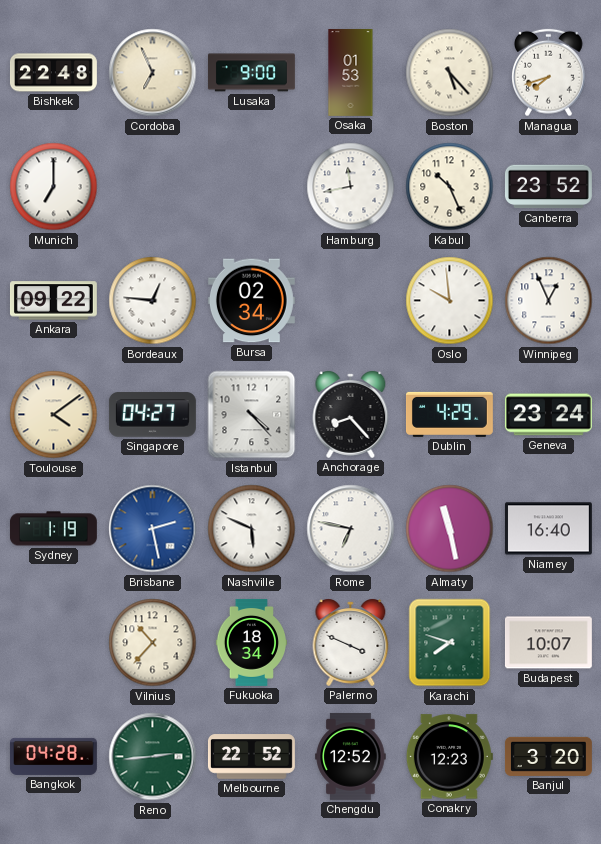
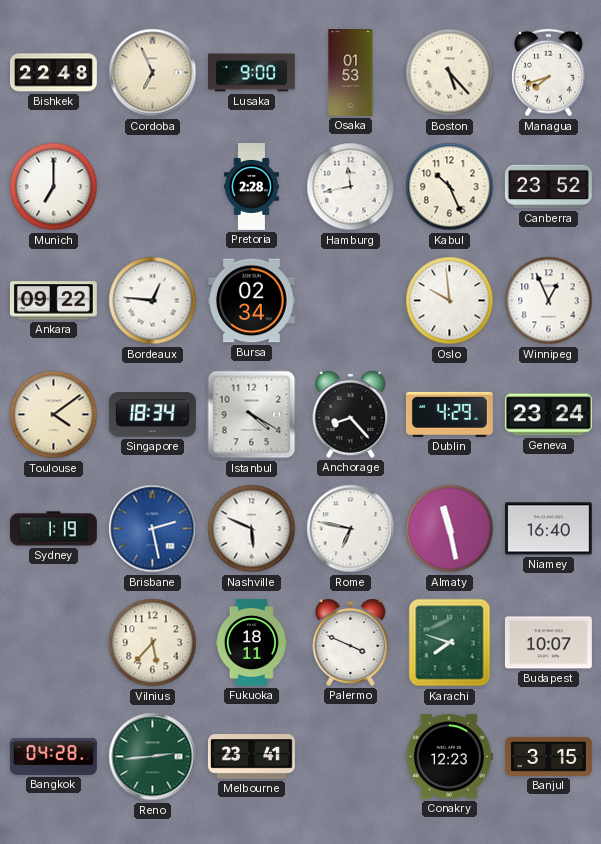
Pretoria: none -> 2:28 (251, 187)
Singapore: 04:27 -> 18:34 (152, 415)
Istanbul: 4:23 -> 4:20 (252, 415)
Vilnius: 10:37 -> 5:37 (153, 643)
Fukuoka: 18:34 -> 18:11 (251, 643)
Melbourne: 22:52 -> 23:41 (251, 757)
Chengdu: 12:52 -> none (351, 756)
Banjul: 3:20 -> 3:15 (548, 756)
